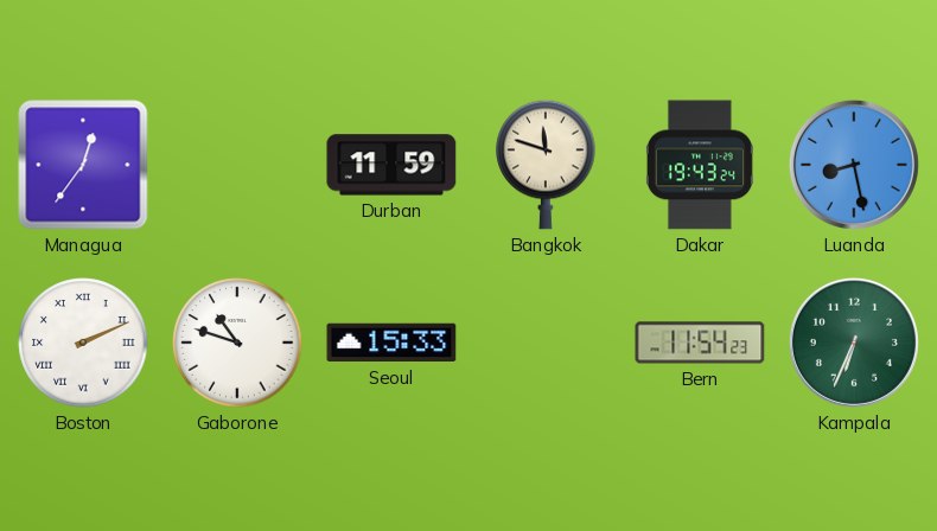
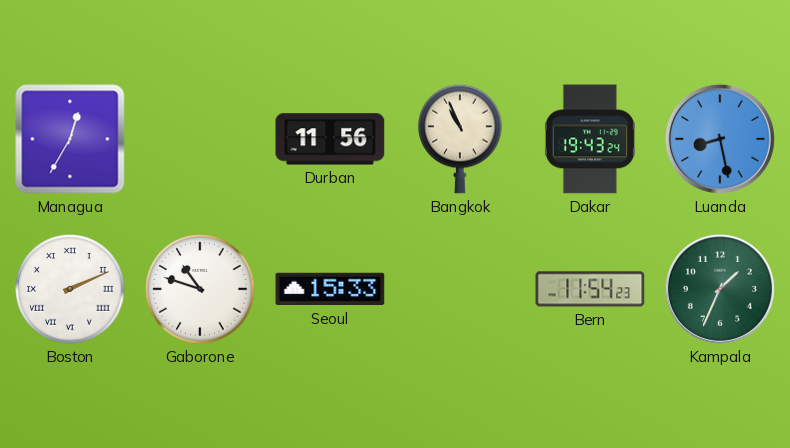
Managua: 12:36 -> 12:35 (70, 139)
Durban: 11:59 -> 11:56 (330, 139)
Bangkok: 11:48 -> 10:56 (460, 139)
Kampala: 6:34 -> 1:34 (720, 289)
